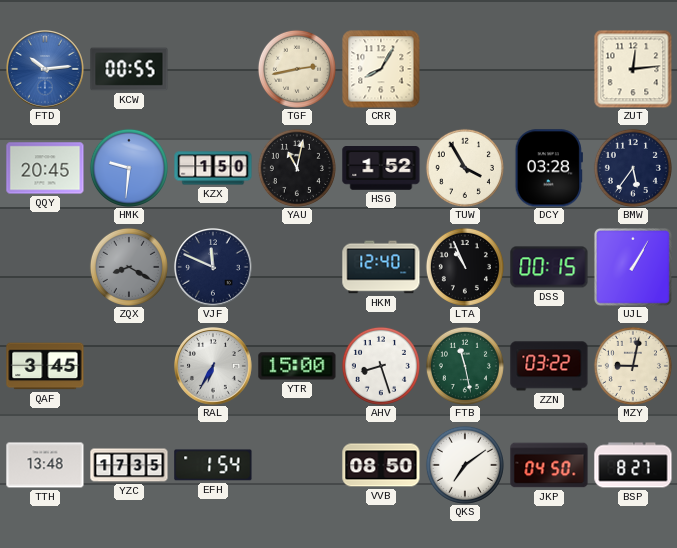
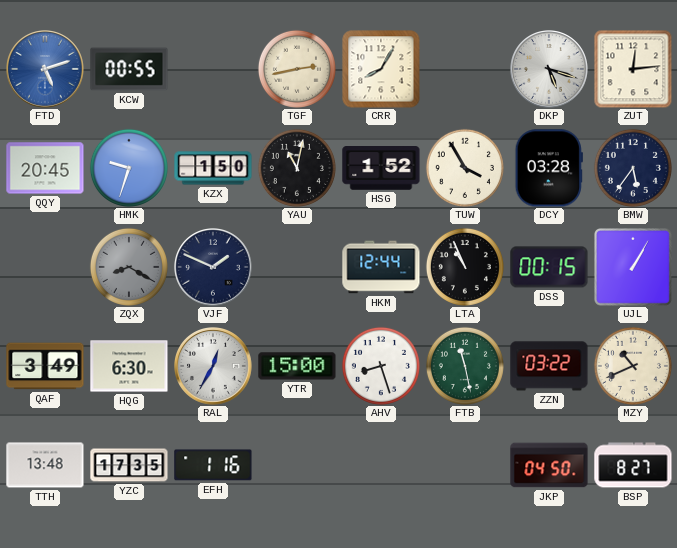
FTD: 10:14 -> 5:12 (46, 70)
DKP: none -> 5:18 (550, 70)
HMK: 9:31 -> 9:33 (129, 168)
VJF: 11:49 -> 1:49 (214, 268)
HKM: 12:40 -> 12:44 (381, 267)
QAF: 3:45 -> 3:49 (45, 366)
HQG: none -> 6:30 (129, 366)
RAL: 6:35 -> 12:35 (214, 367)
MZY: 9:02 -> 10:41 (633, 366)
EFH: 1:54 -> 1:16 (213, 465)
VVB: 08:50 -> none (381, 465)
QKS: 7:09 -> none (465, 465)
